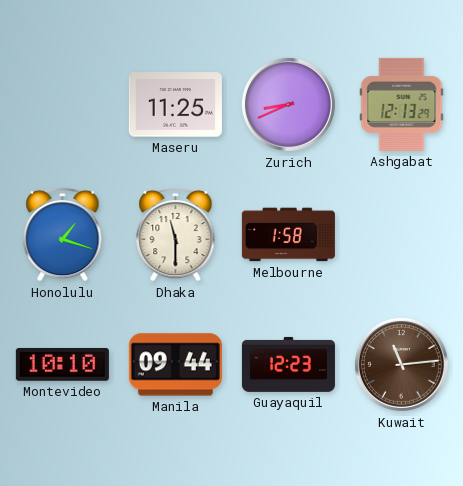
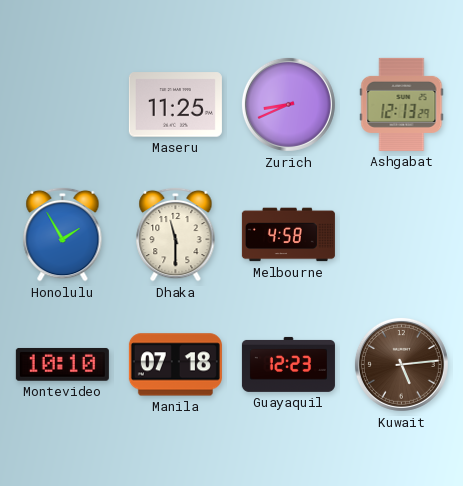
Honolulu: 1:18 -> 1:55 (63, 234)
Melbourne: 1:58 -> 4:58 (288, 235)
Manila: 09:44 -> 07:18 (175, 365)
Kuwait: 11:14 -> 5:14 (401, 364)
